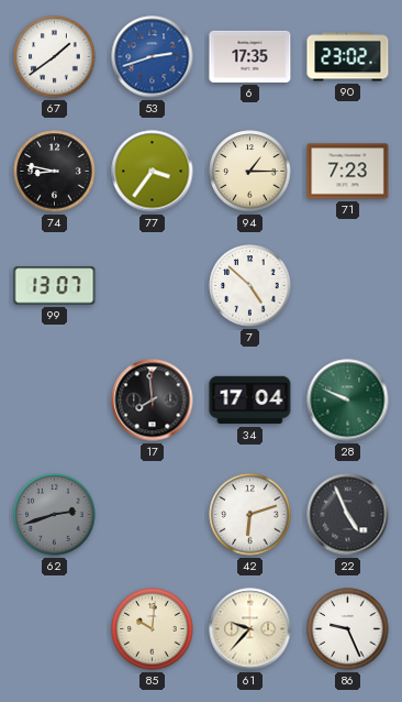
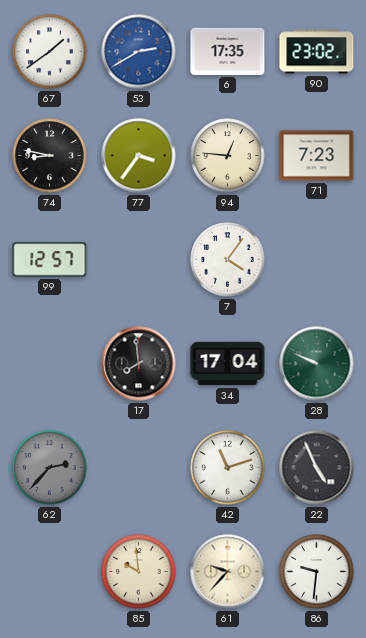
53: 2:42 -> 2:40 (139, 52)
94: 1:15 -> 12:46 (228, 156)
99: 13:07 -> 12:57 (50, 260)
7: 4:52 -> 4:06 (228, 260)
62: 2:42 -> 2:37 (50, 468)
42: 6:12 -> 11:12 (228, 468)
85: 10:01 -> 9:59 (139, 572)
86: 9:26 -> 9:31 (317, 572)
